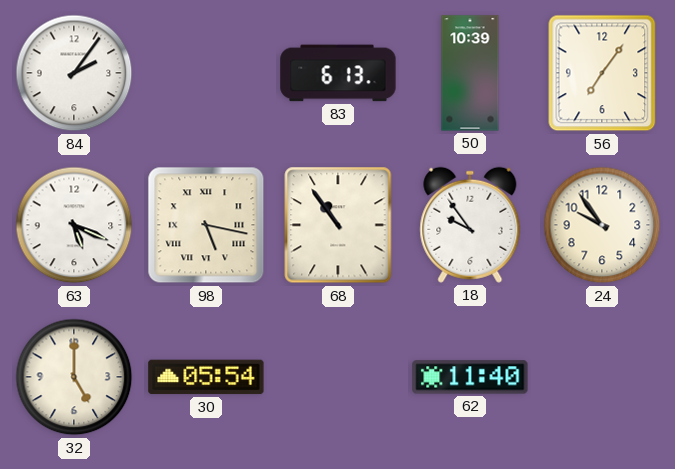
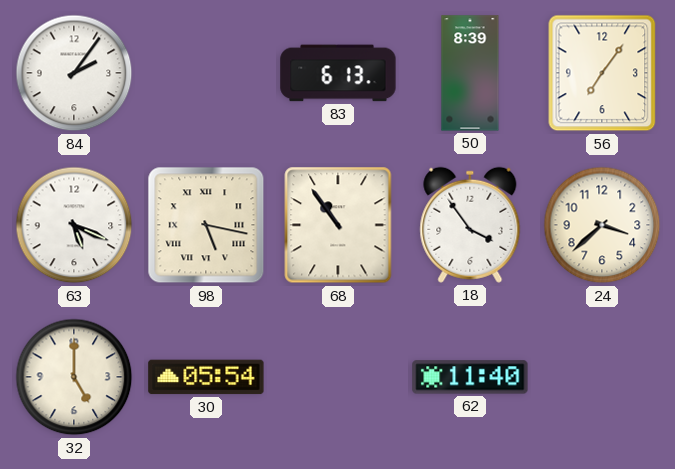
50: 10:39 -> 8:39 (470, 73)
18: 9:54 -> 3:54 (470, 225)
24: 9:54 -> 3:38 (602, 225)
